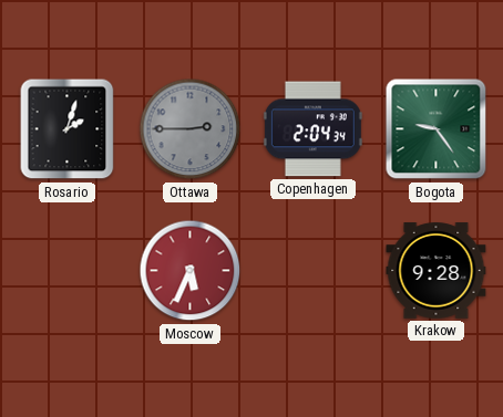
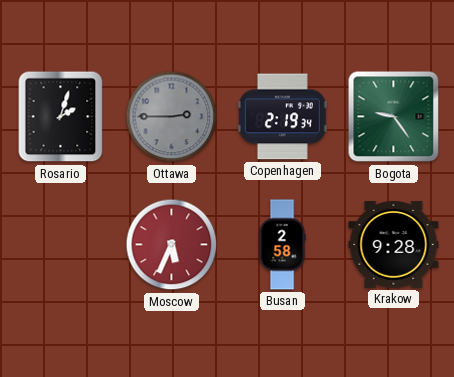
Copenhagen: 2:04 -> 2:19 (282, 117)
Busan: none -> 2:58 (282, 245)
